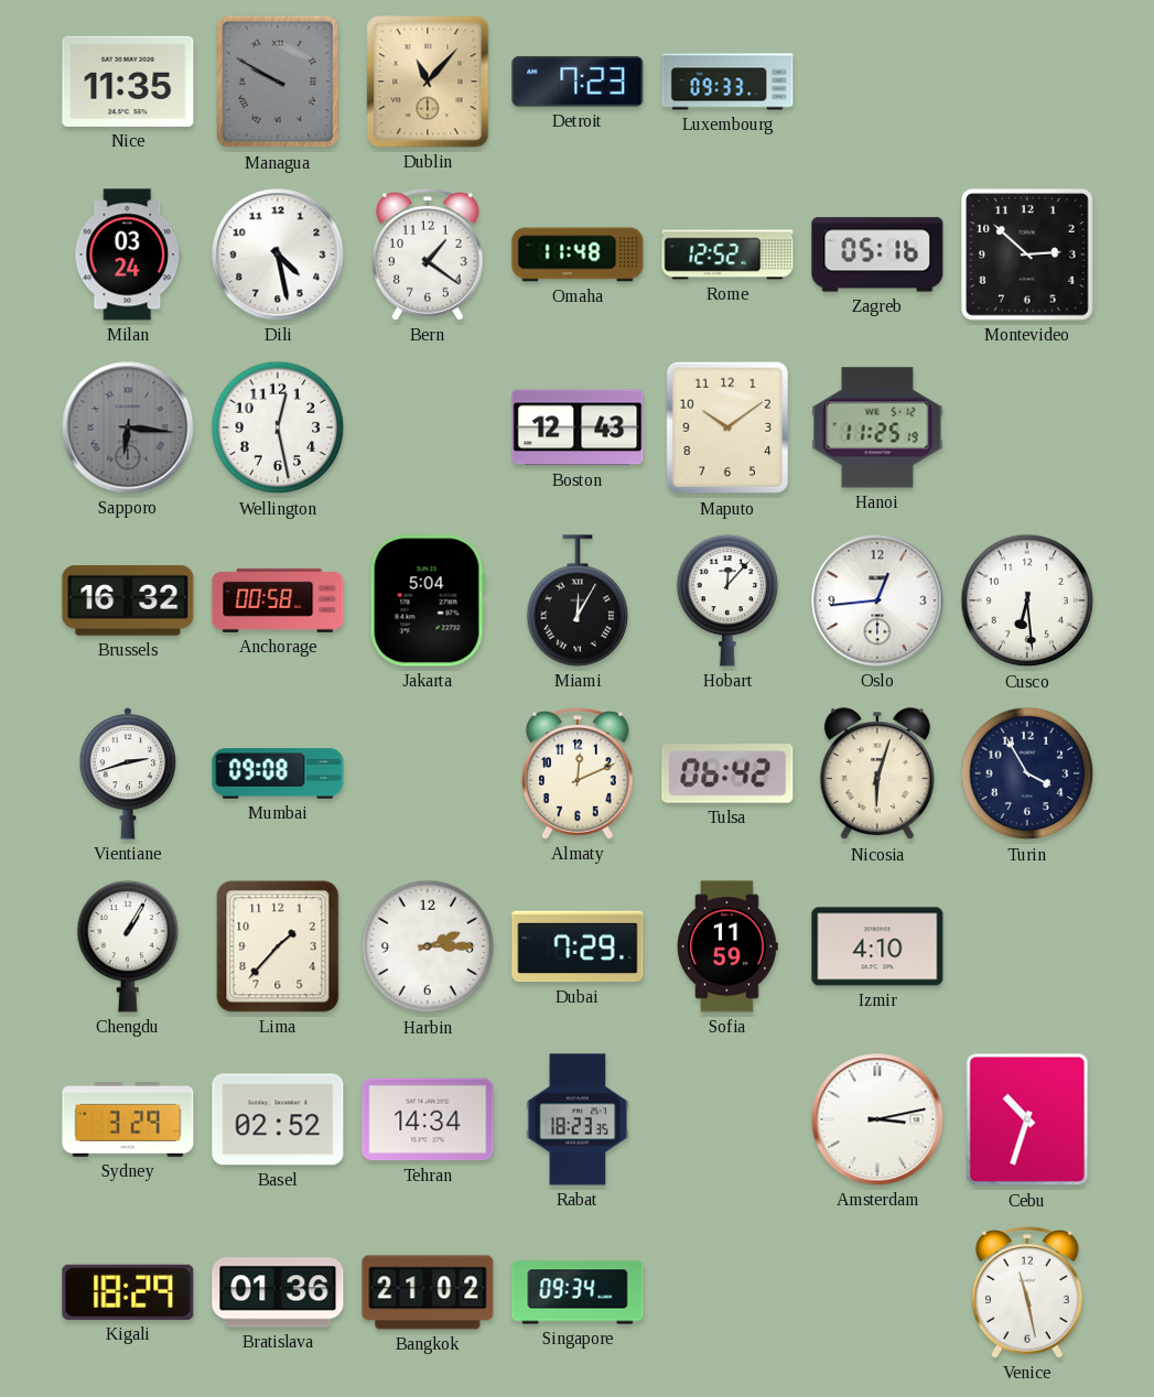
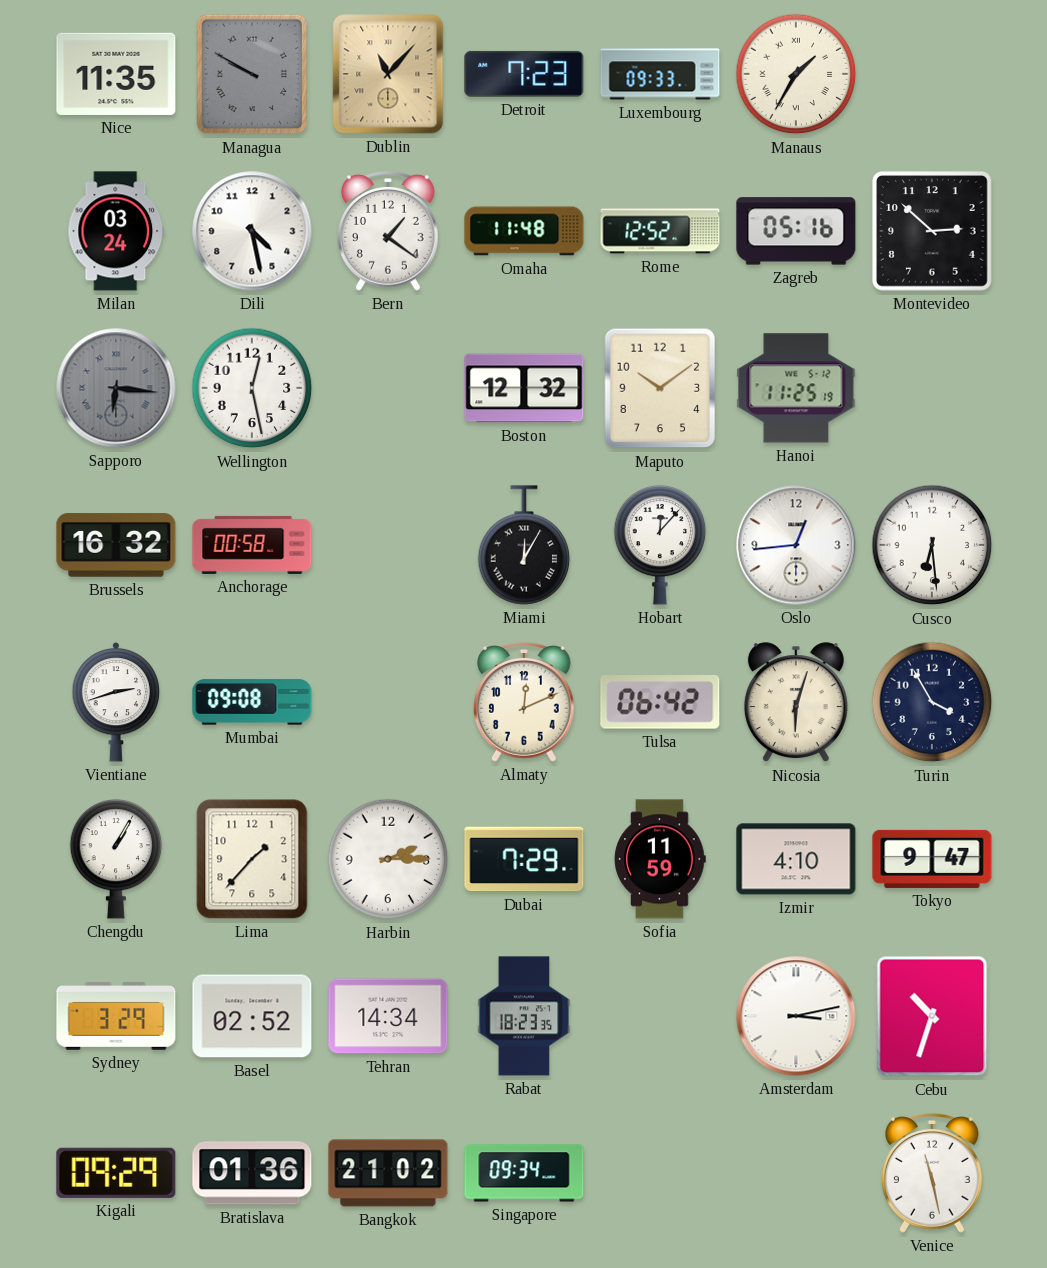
Manaus: none -> 1:35 (796, 74)
Boston: 12:43 -> 12:32 (524, 388)
Jakarta: 5:04 -> none (428, 600)
Tokyo: none -> 9:47 (932, 859)
Kigali: 18:29 -> 09:29 (116, 1173)
